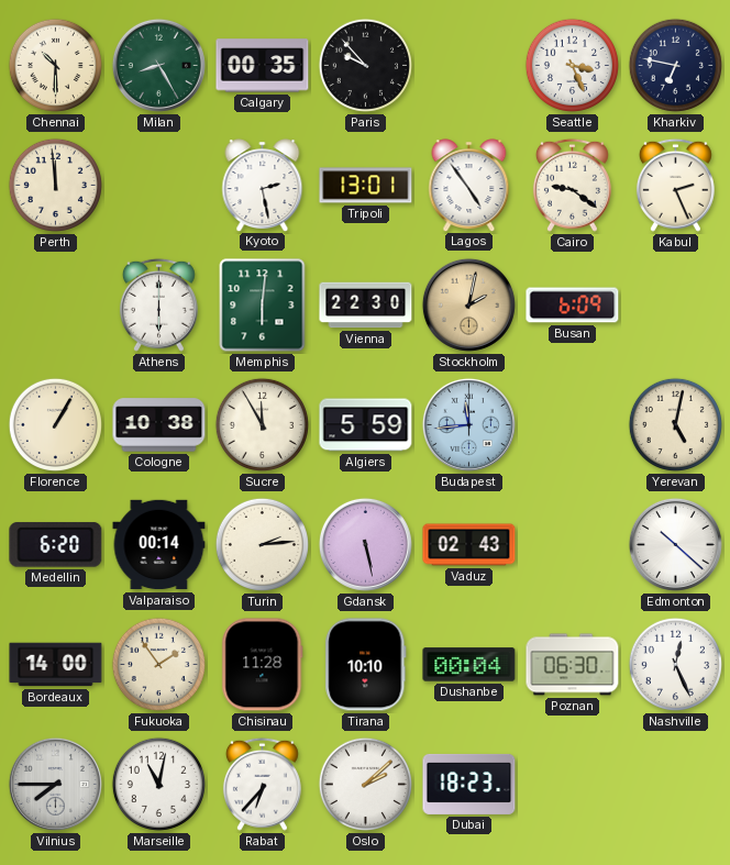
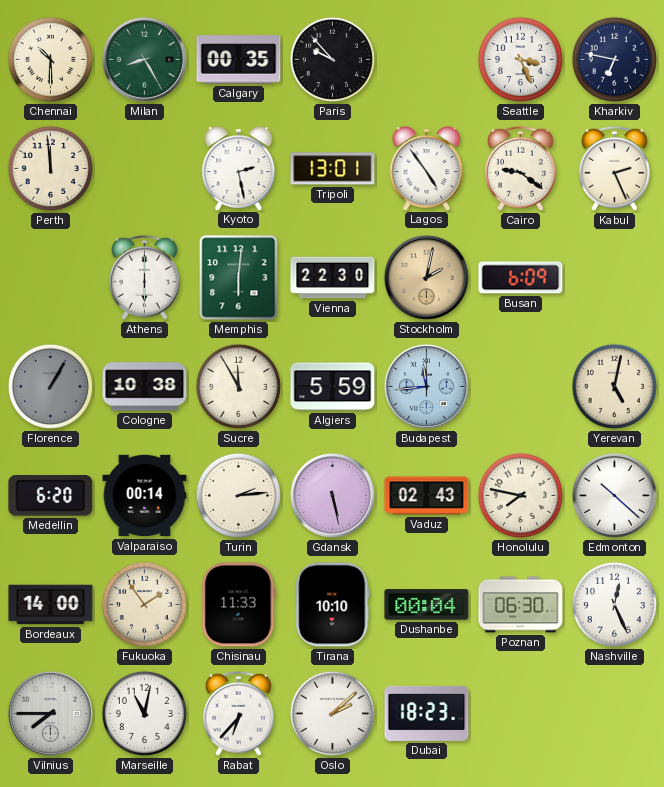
Florence dial: cream -> grey (50, 386)
Honolulu: none -> 7:47 (520, 495)
Chisinau: 11:28 -> 11:33 (239, 605)
